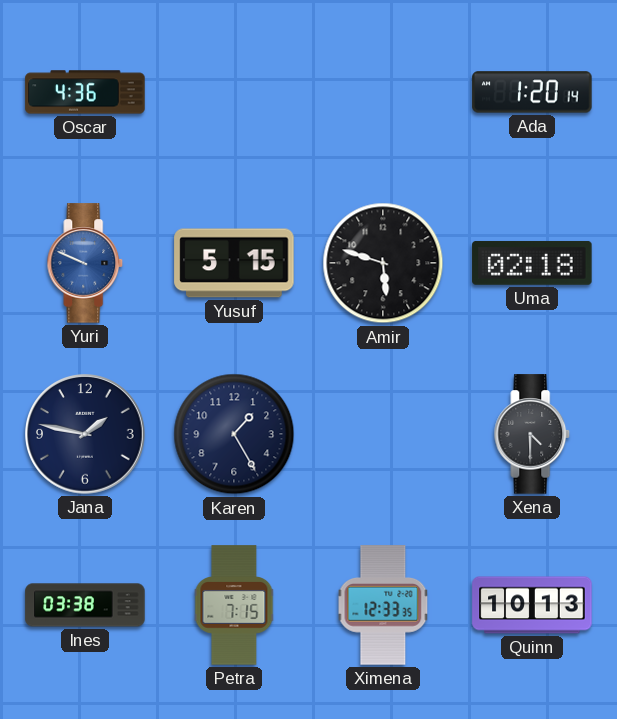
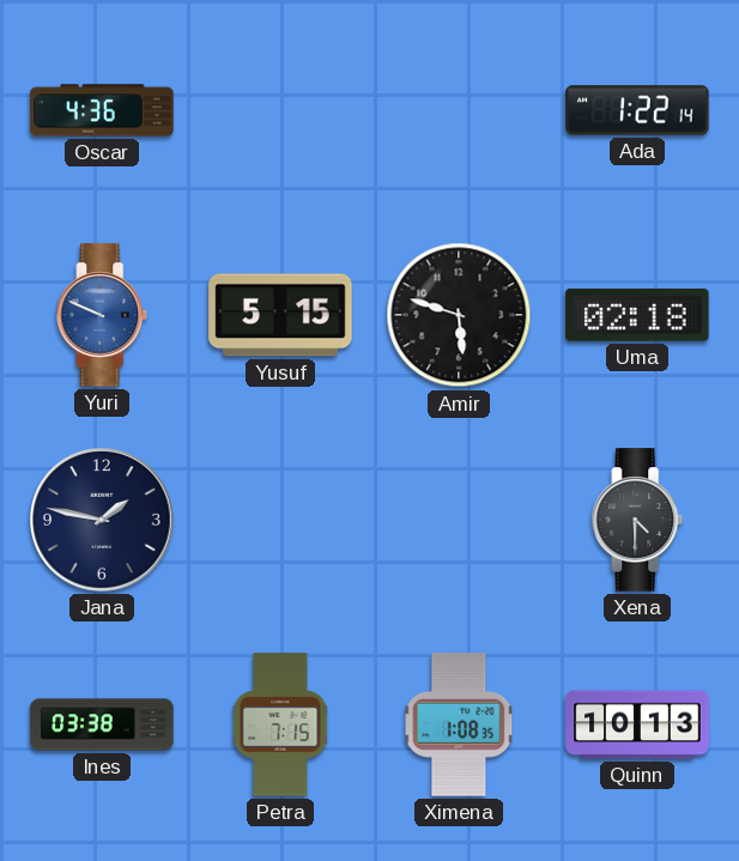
Ada: 1:20 -> 1:22 (637, 110)
Karen: 1:25 -> none (234, 434)
Ximena: 12:33 -> 1:08 (459, 724)
